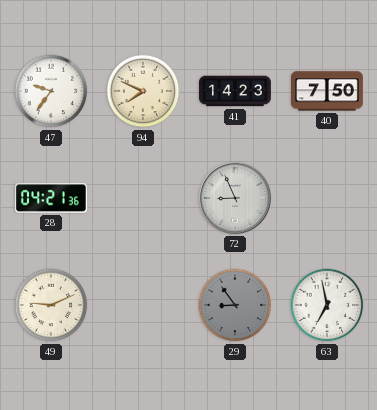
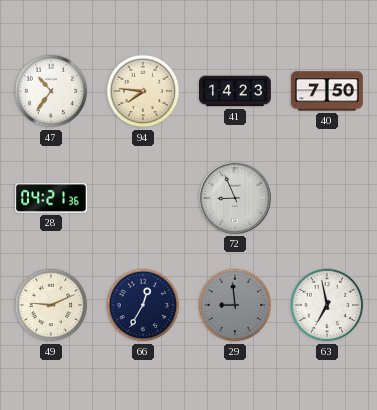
47: 9:36 -> 10:36 (51, 91)
94: 7:49 -> 7:46 (143, 91)
66: none -> 12:35 (143, 305)
29: 8:54 -> 8:59 (235, 305)
